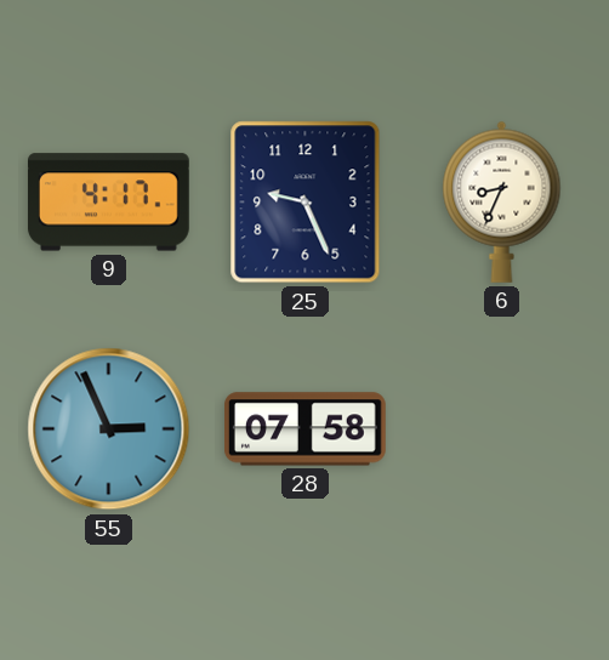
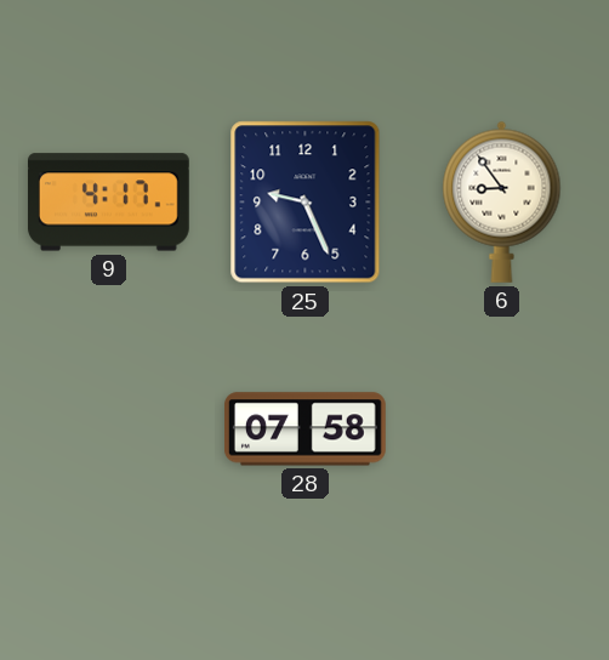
6: 8:34 -> 8:54 (502, 201)
55: 2:56 -> none (109, 429)
